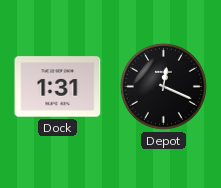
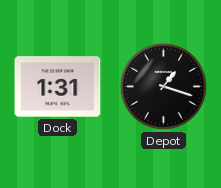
Depot: 12:19 -> 1:18 (163, 86)
